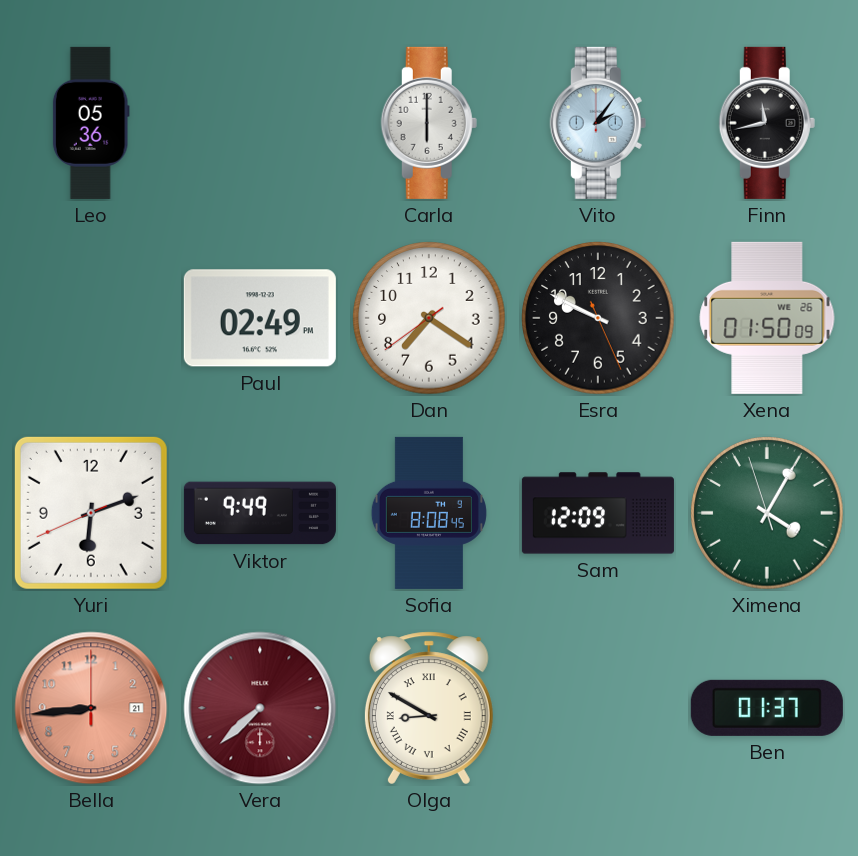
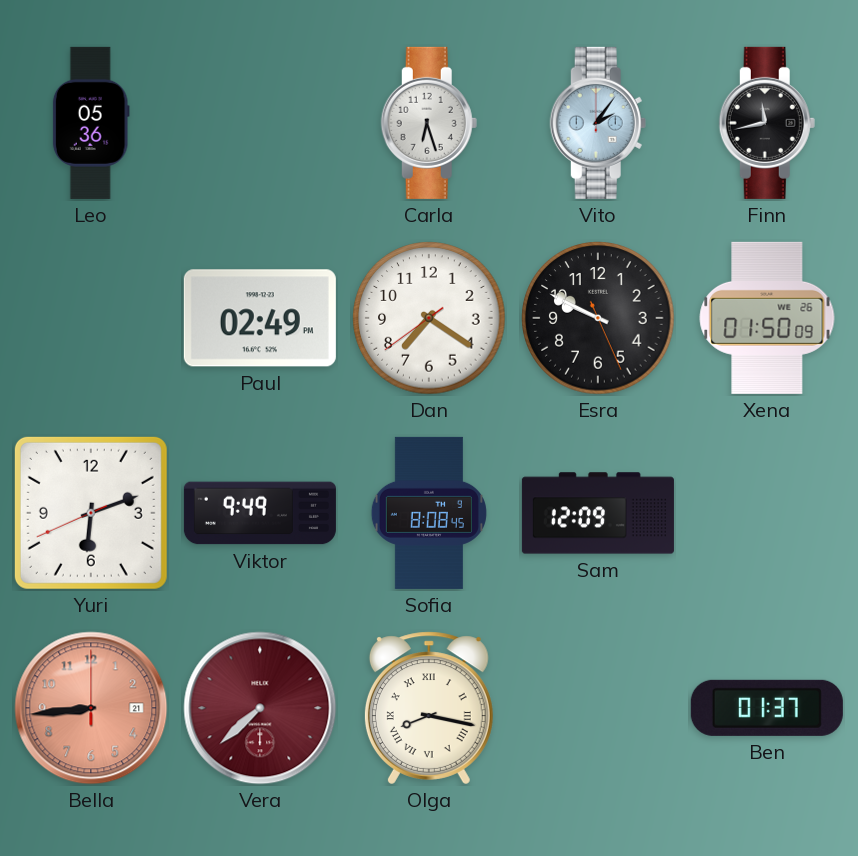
Carla: 6:00 -> 6:27 (429, 123)
Ximena: 4:04 -> none (767, 513)
Olga: 8:50 -> 8:17 (429, 708)
